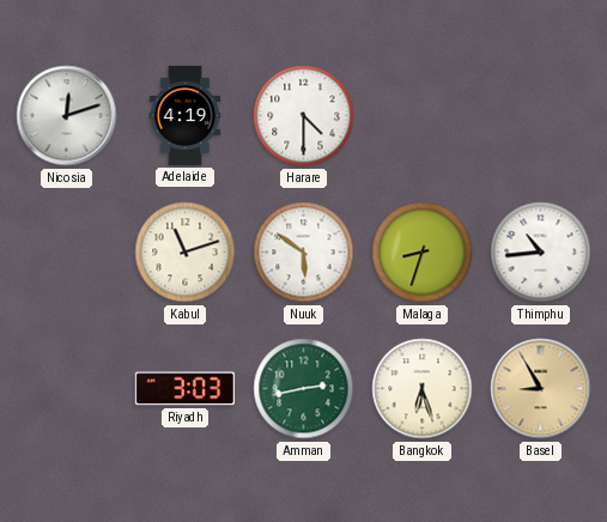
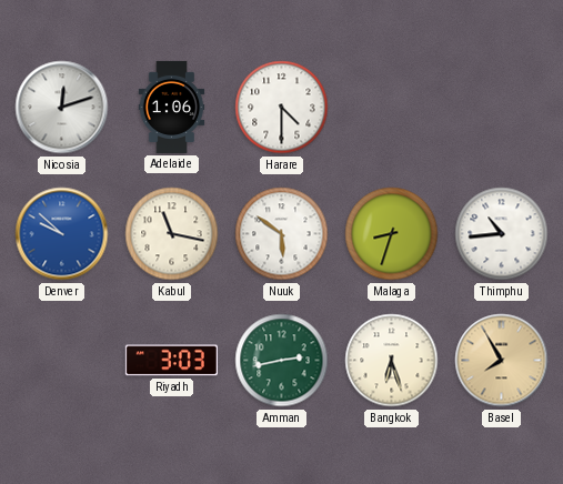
Adelaide: 4:19 -> 1:06 (172, 107)
Denver: none -> 9:52 (62, 234)
Kabul: 11:12 -> 11:17 (172, 234)
Basel: 8:55 -> 7:55 (502, 361)
